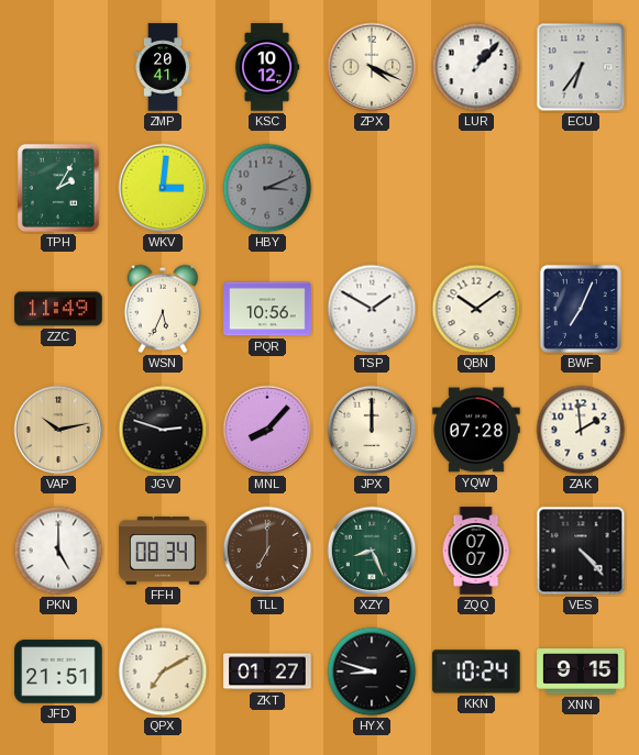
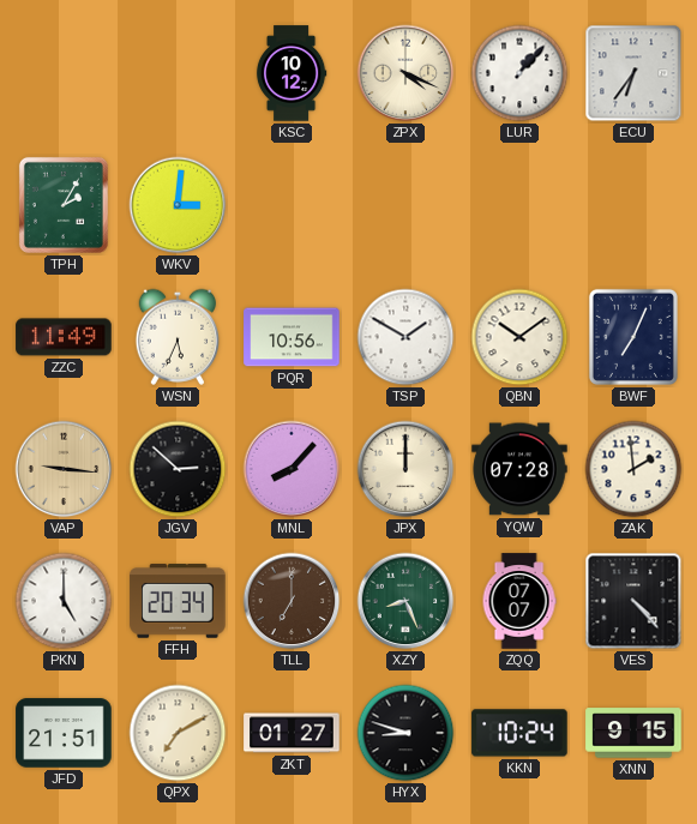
ZMP: 20:41 -> none (163, 67)
HBY: 3:11 -> none (267, 188)
VAP: 10:13 -> 9:16 (64, 469)
JGV: 2:48 -> 2:52 (178, 469)
FFH: 08:34 -> 20:34 (178, 601)
